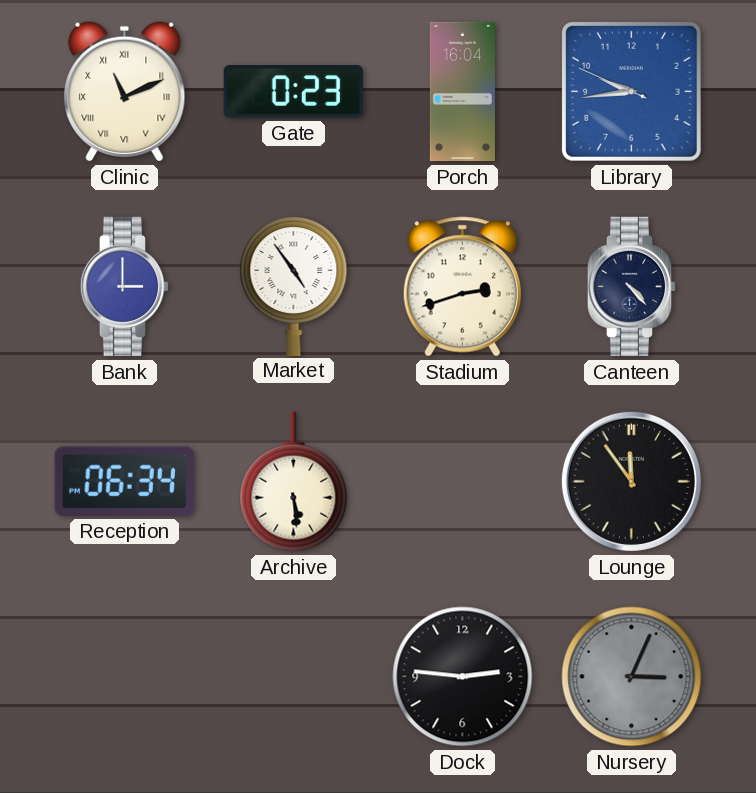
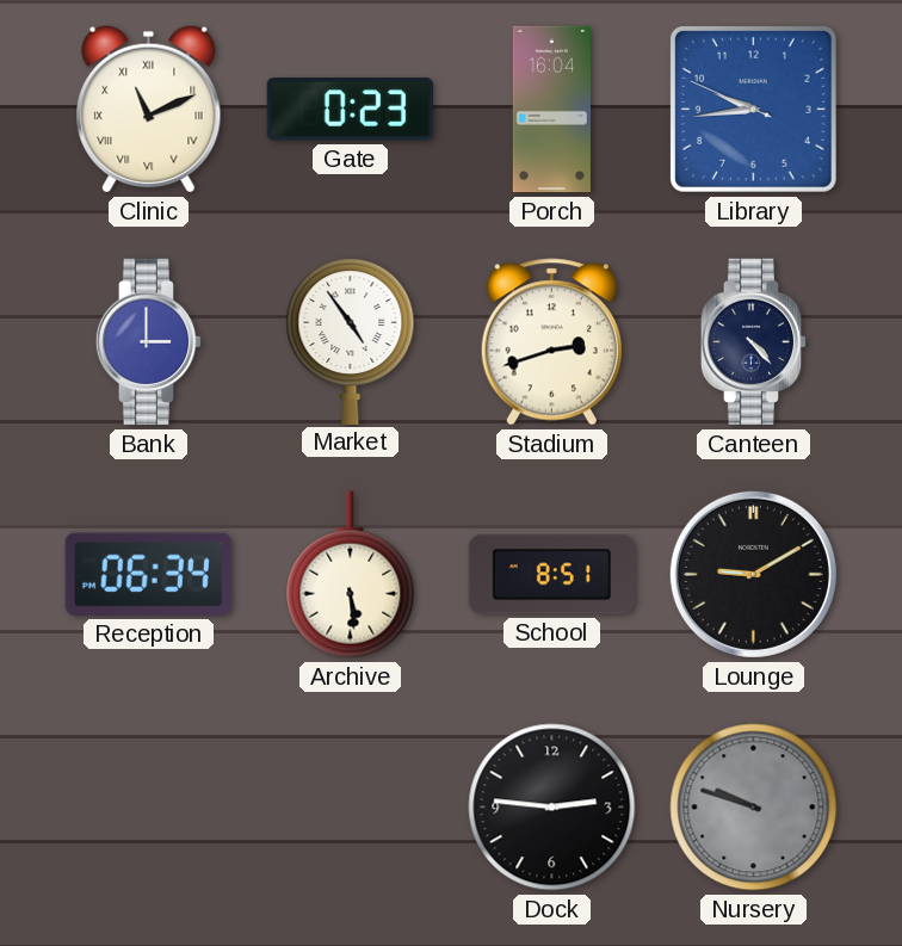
School: none -> 8:51 (551, 575)
Lounge: 11:54 -> 9:10 (753, 574)
Nursery: 3:04 -> 9:48 (754, 808)
